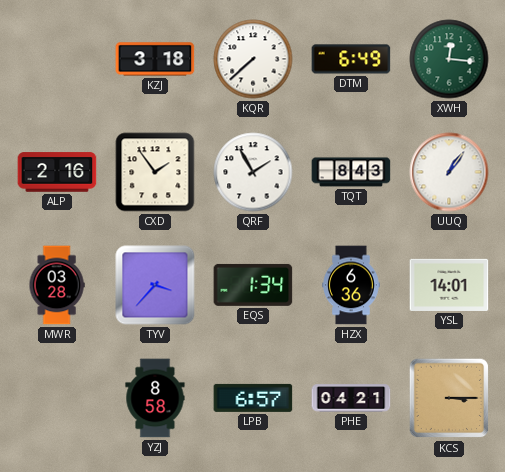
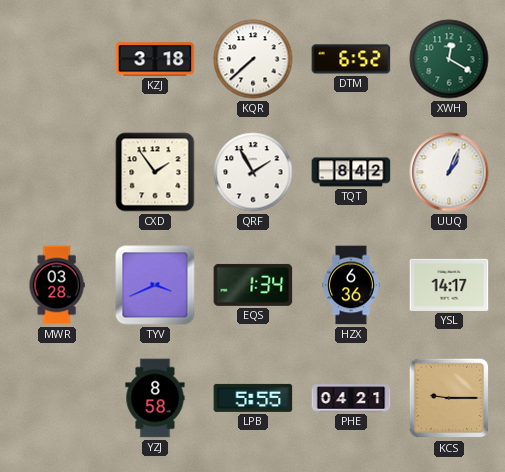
DTM: 6:49 -> 6:52 (351, 59)
XWH: 12:16 -> 12:20 (449, 59)
ALP: 2:16 -> none (57, 172)
TQT: 8:43 -> 8:42 (351, 172)
UUQ: 1:06 -> 1:04 (449, 172)
TYV: 3:37 -> 3:41 (155, 285)
YSL: 14:01 -> 14:17 (449, 285)
LPB: 6:57 -> 5:55 (253, 398)
KCS: 3:15 -> 9:15 (449, 398)
